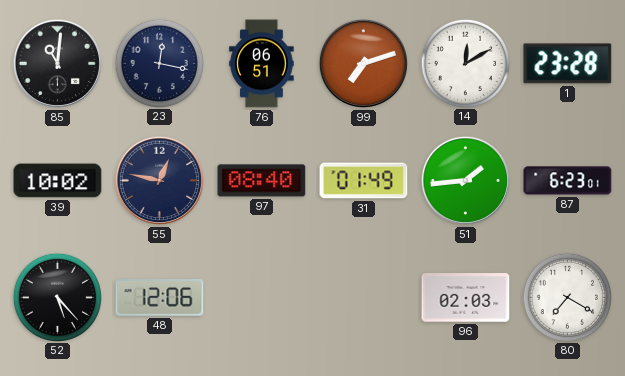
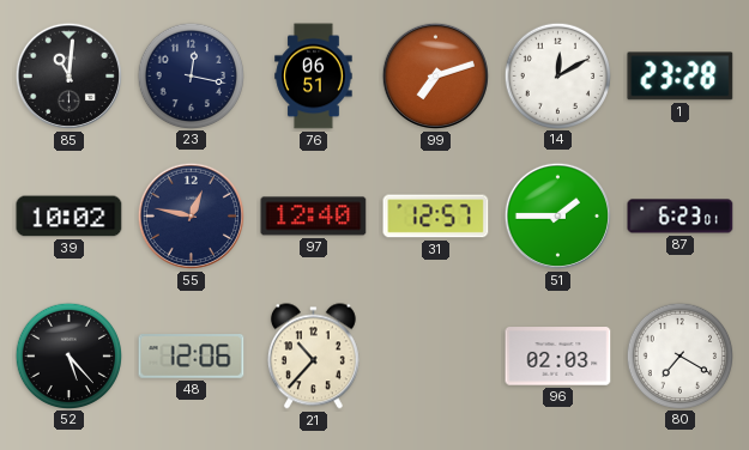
97: 08:40 -> 12:40 (314, 217)
31: 01:49 -> 12:57 (436, 217)
51: 1:44 -> 1:45 (557, 215)
21: none -> 10:37 (313, 357)
